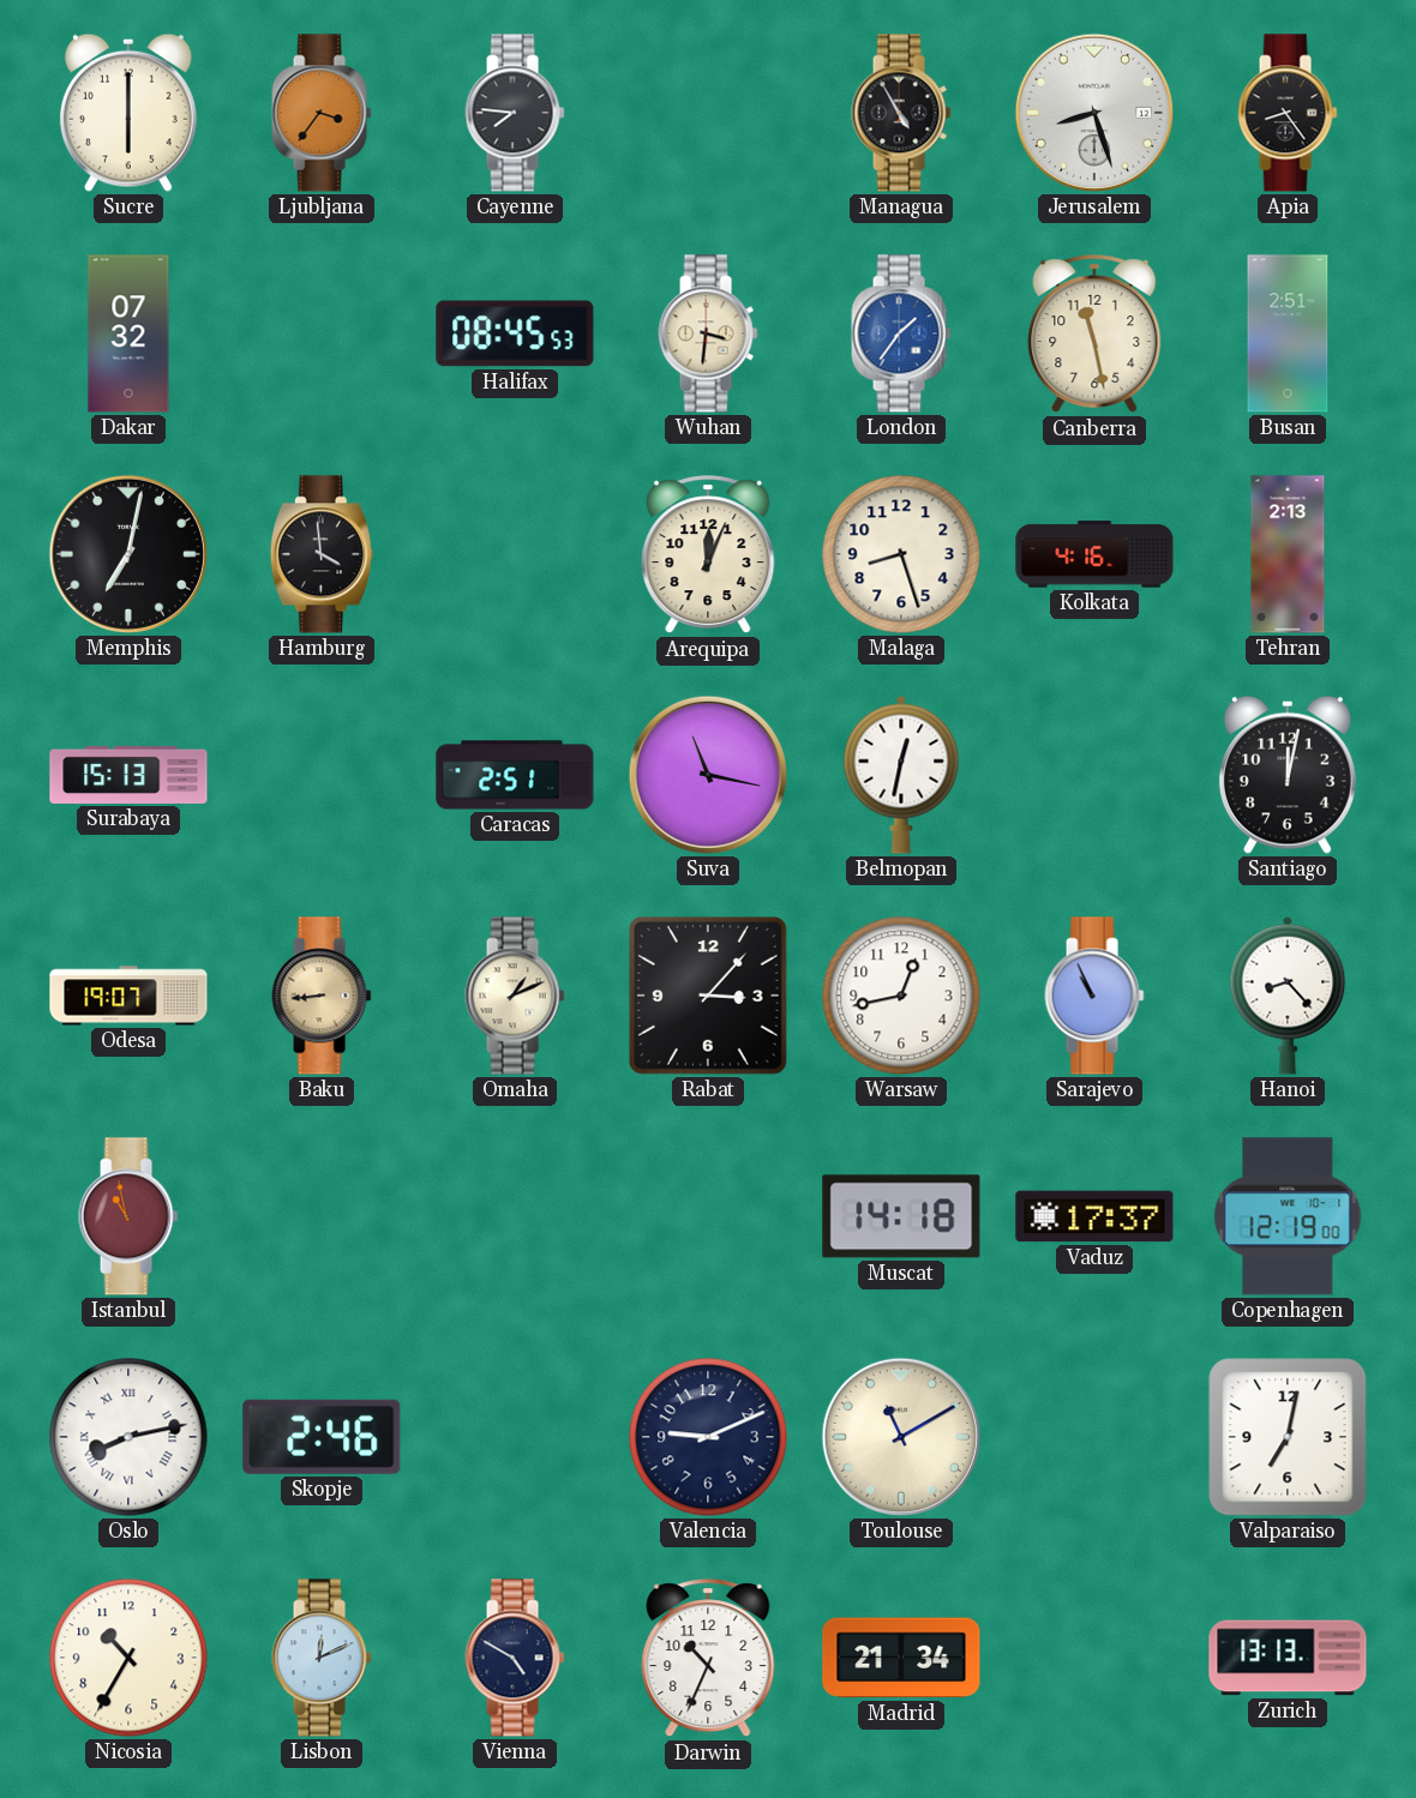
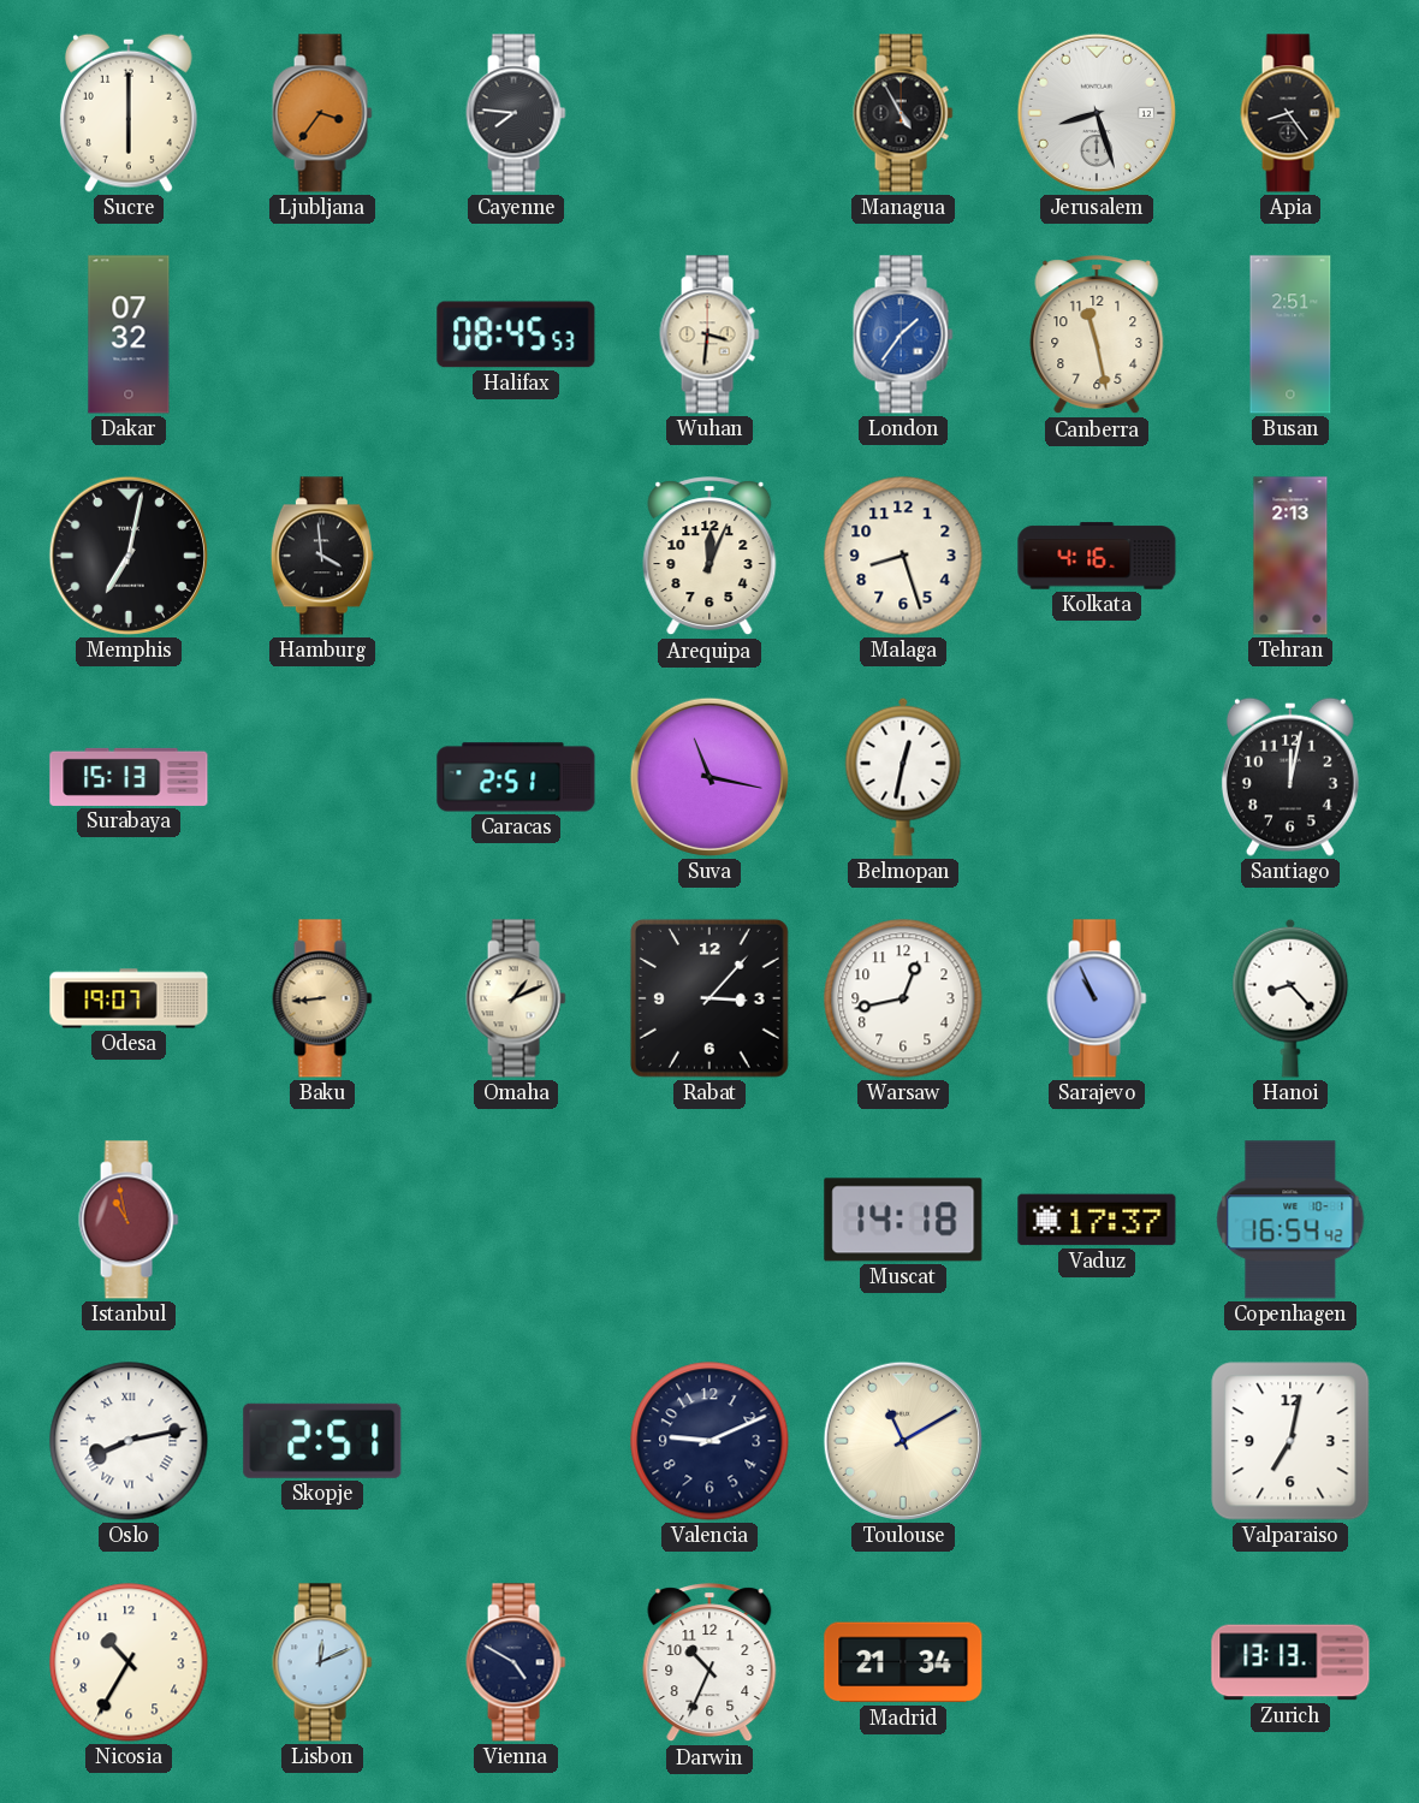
Copenhagen: 12:19 -> 16:54 (1290, 1220)
Skopje: 2:46 -> 2:51 (322, 1441)
